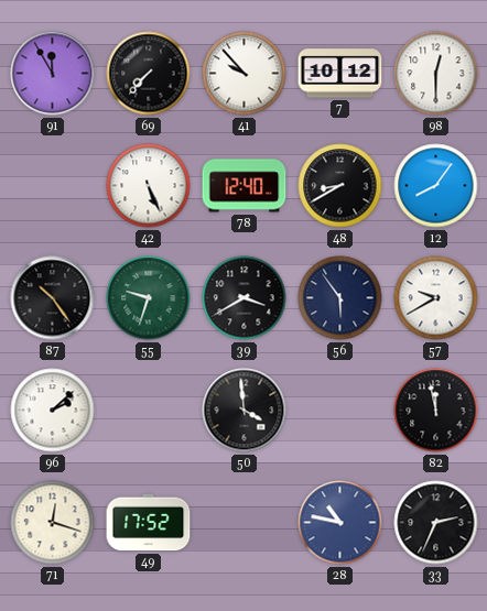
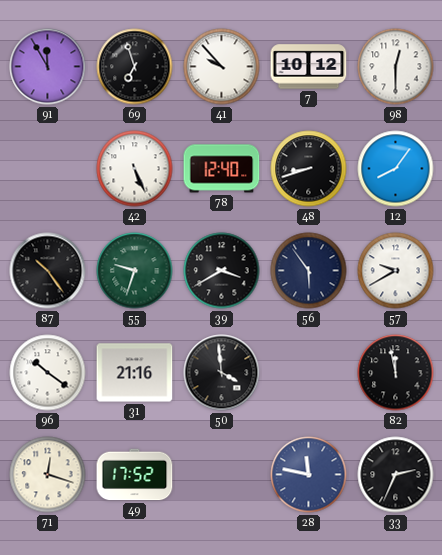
69: 7:37 -> 6:57 (135, 67)
48: 8:40 -> 8:42 (309, 169)
96: 2:08 -> 10:21 (48, 373)
31: none -> 21:16 (135, 373)
28: 10:47 -> 11:47 (309, 475)
